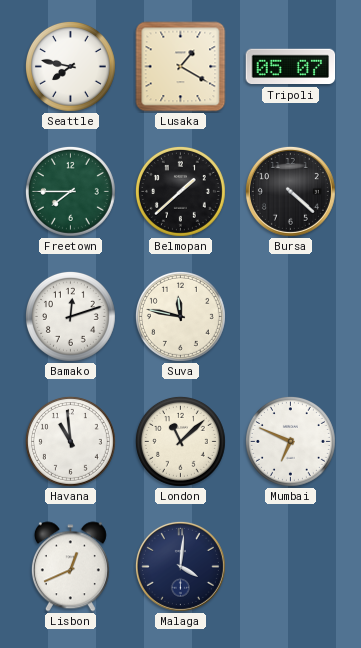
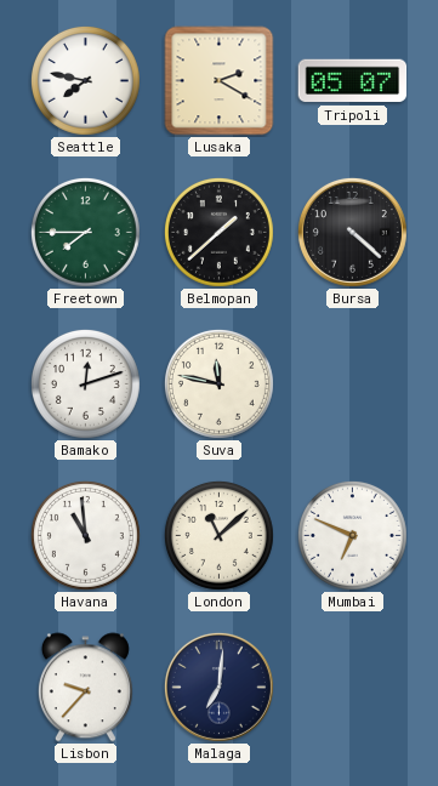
Lusaka: 1:20 -> 2:20 (220, 81)
Lisbon: 12:41 -> 9:37 (85, 688)
Malaga: 4:01 -> 7:01 (218, 687)
